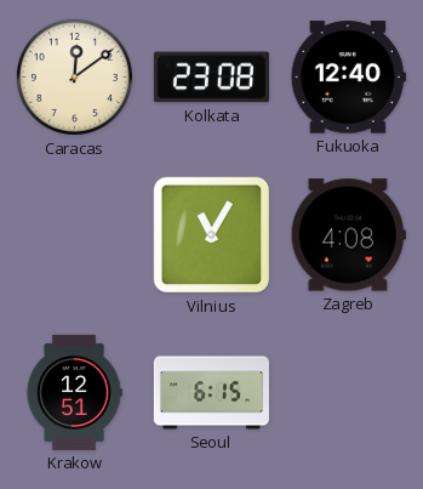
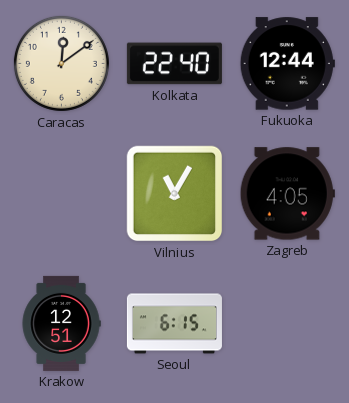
Kolkata: 23:08 -> 22:40 (174, 64)
Fukuoka: 12:40 -> 12:44 (287, 64)
Zagreb: 4:08 -> 4:05 (287, 194)
